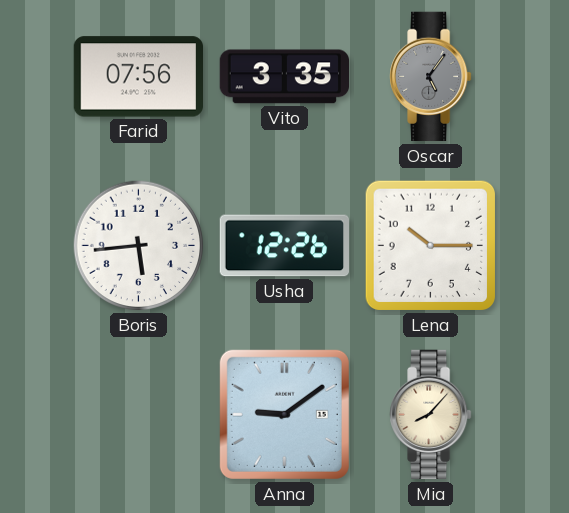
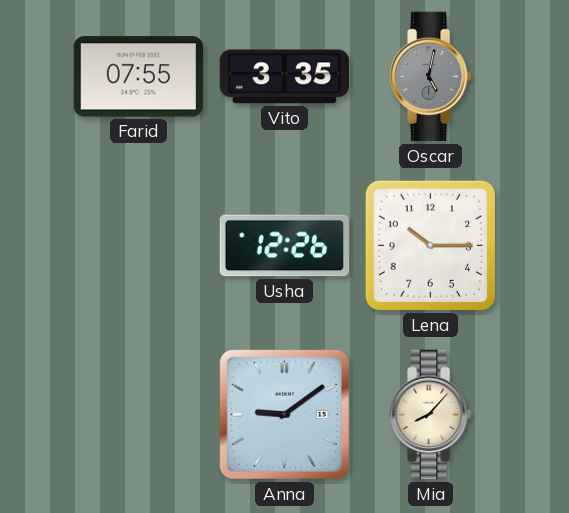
Farid: 07:56 -> 07:55 (138, 77)
Oscar: 5:06 -> 5:02 (431, 77)
Boris: 5:44 -> none (139, 246)
